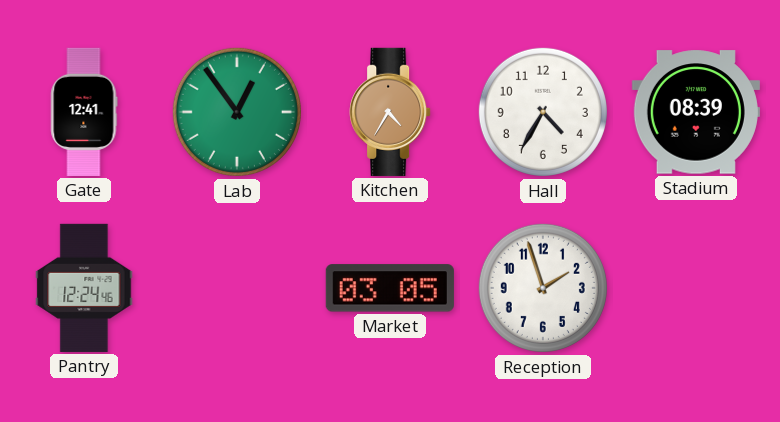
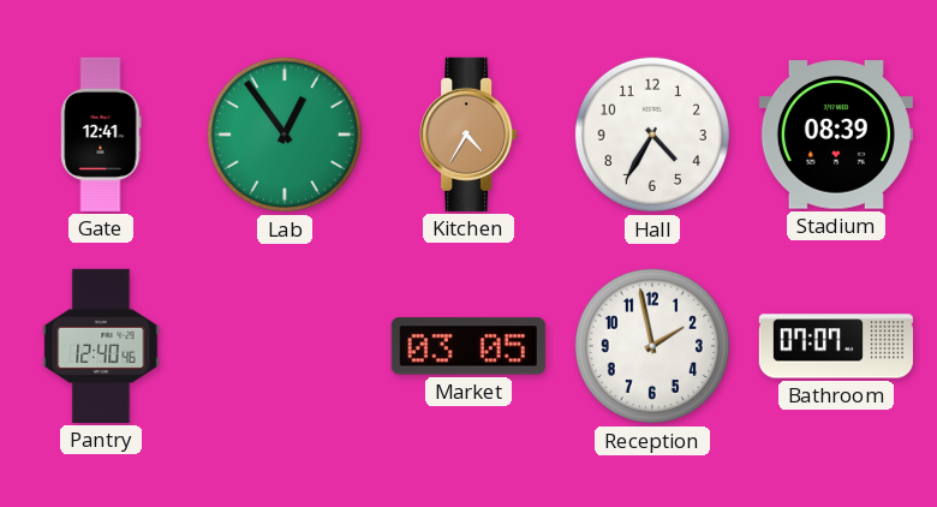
Pantry: 12:24 -> 12:40 (101, 346)
Reception: 1:57 -> 1:58 (652, 346)
Bathroom: none -> 07:07 (835, 346)
